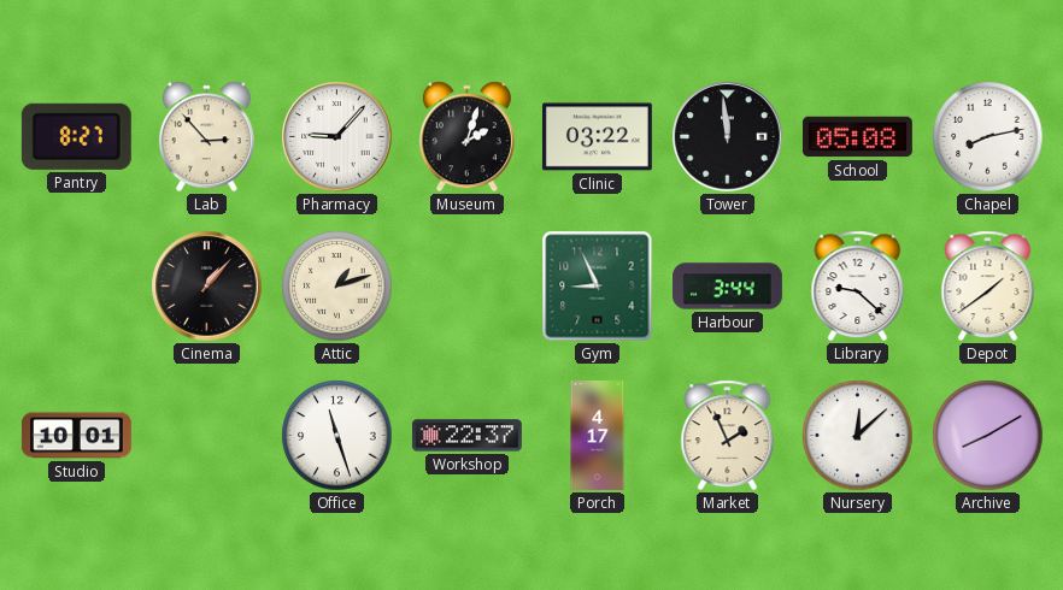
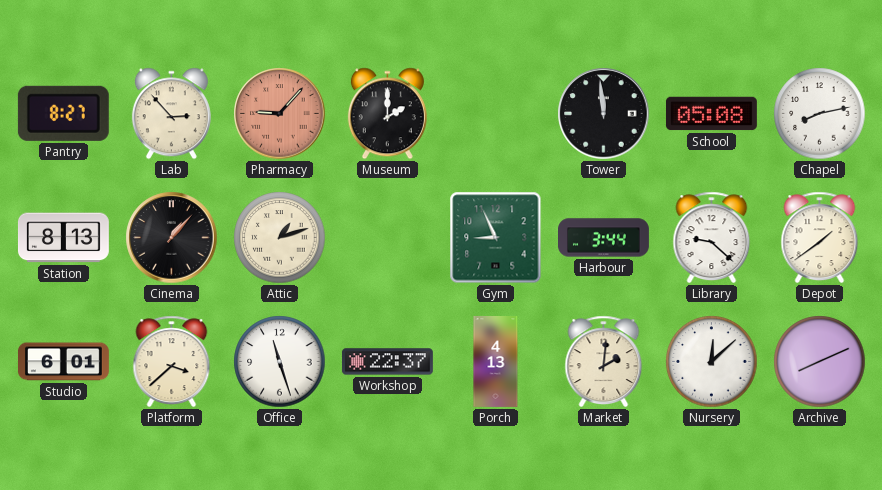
Pharmacy dial: white -> salmon (280, 114)
Museum: 2:03 -> 2:00 (387, 114)
Clinic: 03:22 -> none (597, 137)
Station: none -> 8:13 (63, 238)
Studio: 10:01 -> 6:01 (63, 362)
Platform: none -> 3:38 (172, 361)
Porch: 4:17 -> 4:13 (496, 362)
Market: 1:56 -> 2:01 (604, 361)
Archive: 8:10 -> 8:11 (820, 362)
